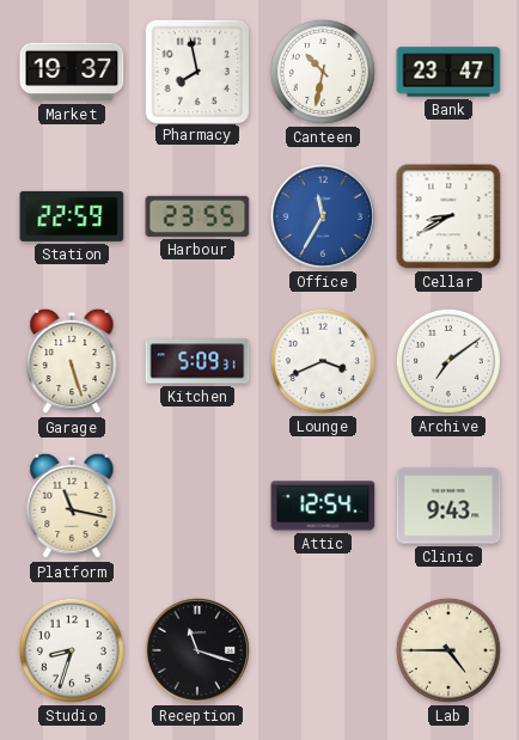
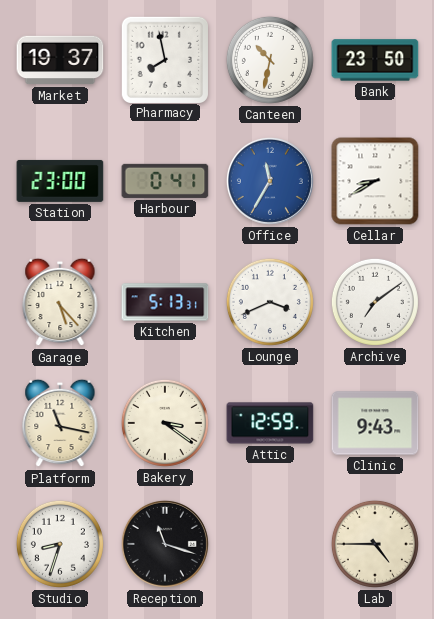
Bank: 23:47 -> 23:50 (375, 60)
Station: 22:59 -> 23:00 (60, 181)
Harbour: 23:55 -> 0:41 (165, 181)
Garage: 5:27 -> 5:23 (60, 302)
Kitchen: 5:09 -> 5:13 (165, 302)
Bakery: none -> 3:21 (165, 423)
Attic: 12:54 -> 12:59 (270, 423)
